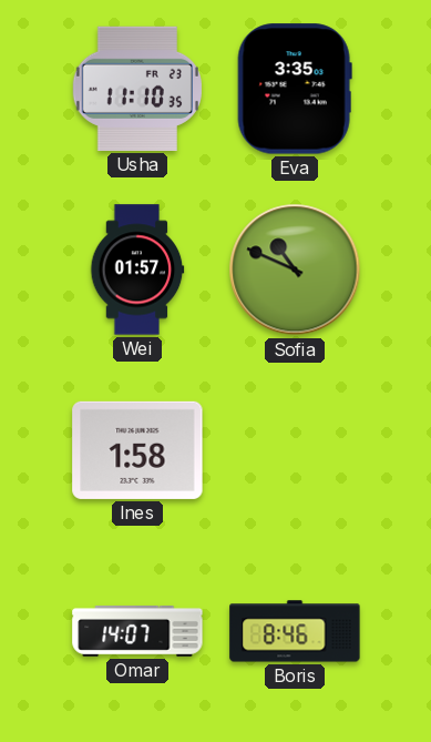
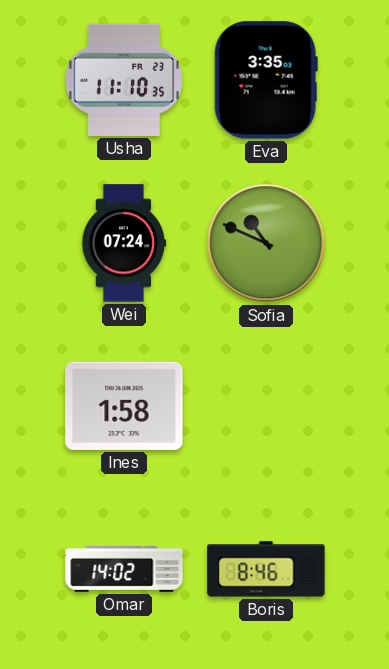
Wei: 01:57 -> 07:24 (124, 243)
Omar: 14:07 -> 14:02 (124, 569)
